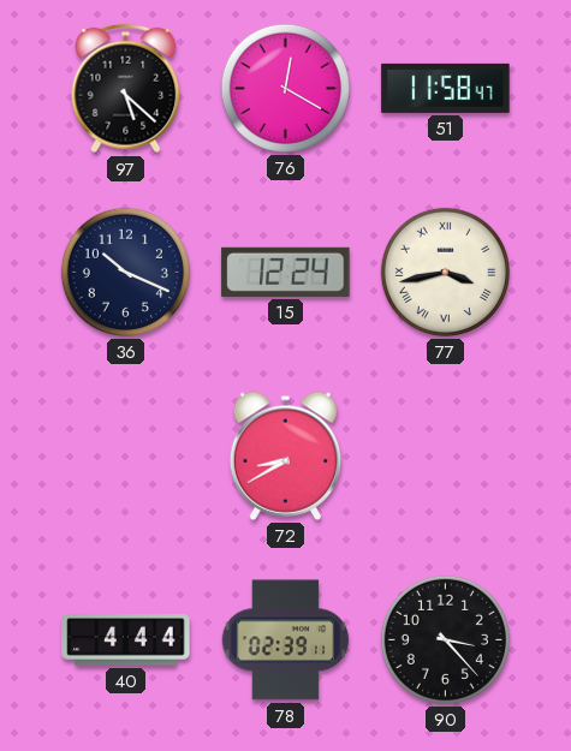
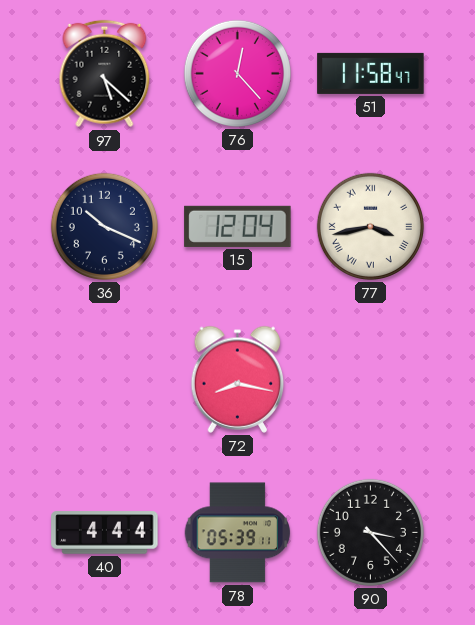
76: 12:20 -> 12:23 (237, 73)
15: 12:24 -> 12:04 (238, 226)
72: 8:40 -> 8:17 (238, 379)
78: 02:39 -> 05:39 (238, 533)
